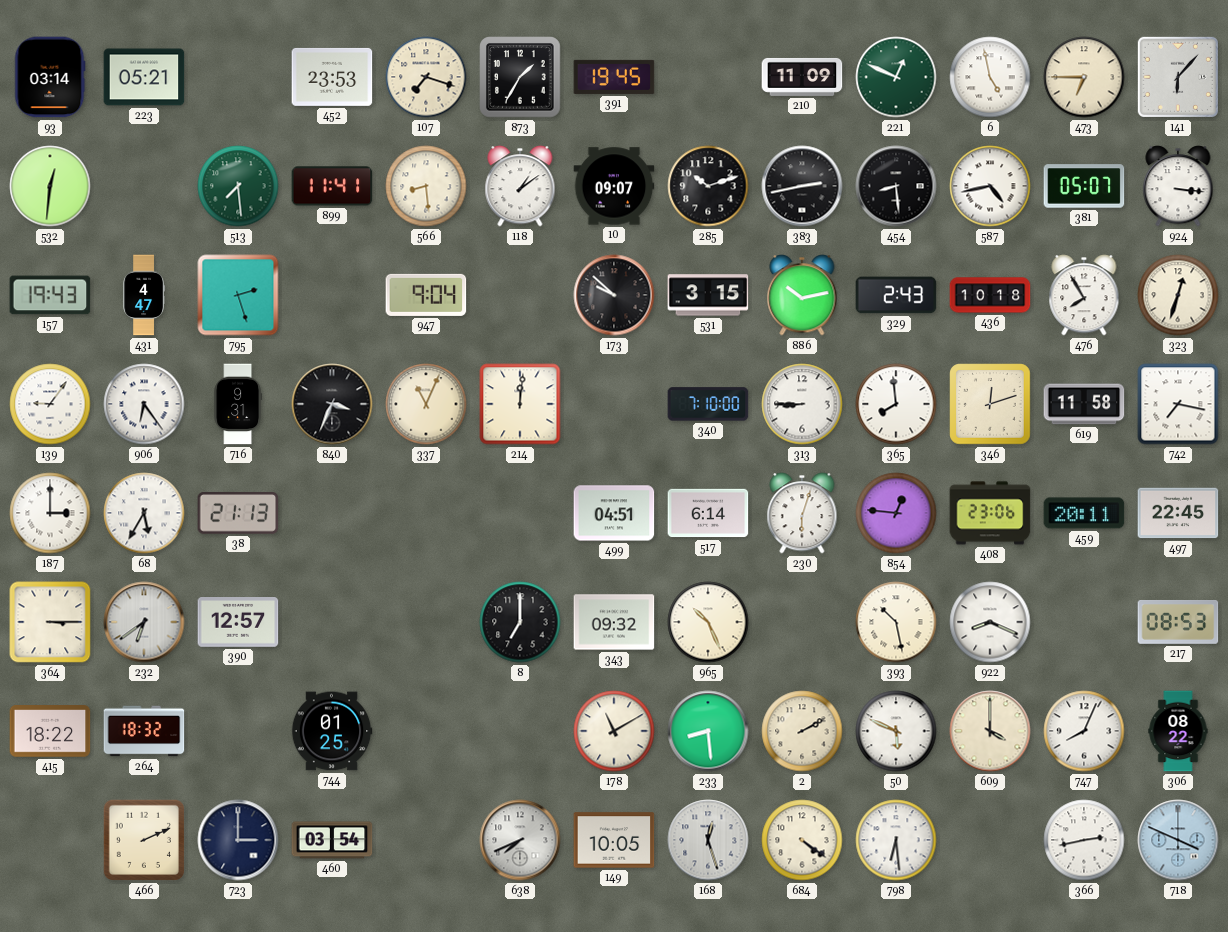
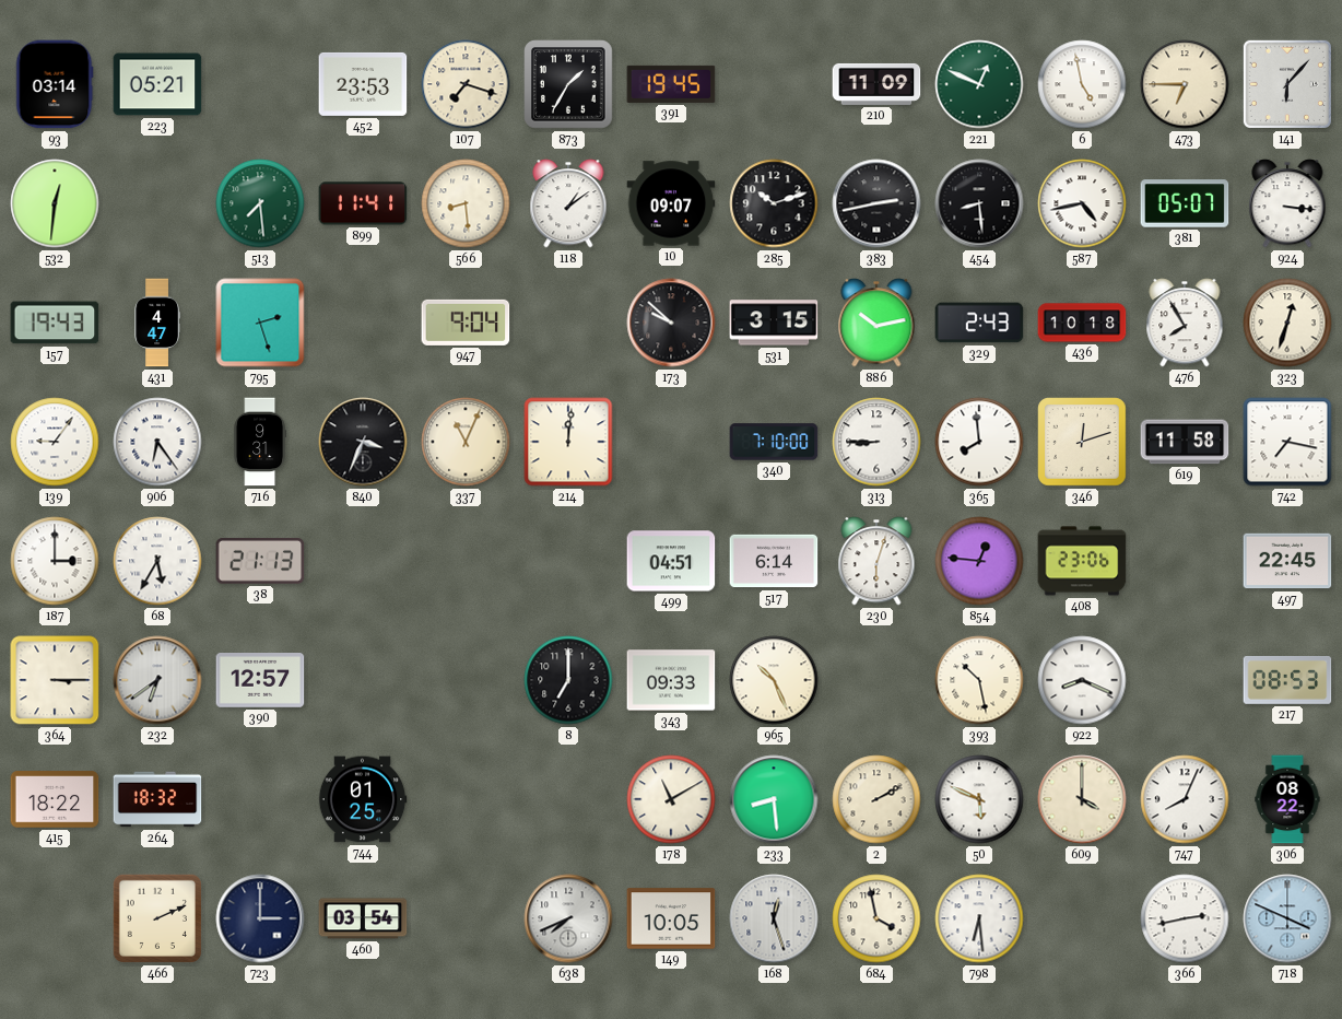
459: 20:11 -> none (1084, 513)
343: 09:32 -> 09:33 (671, 680)
684: 4:21 -> 3:58 (876, 918)
